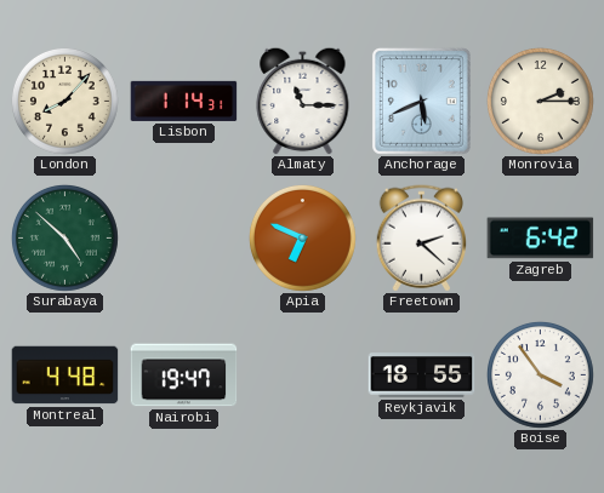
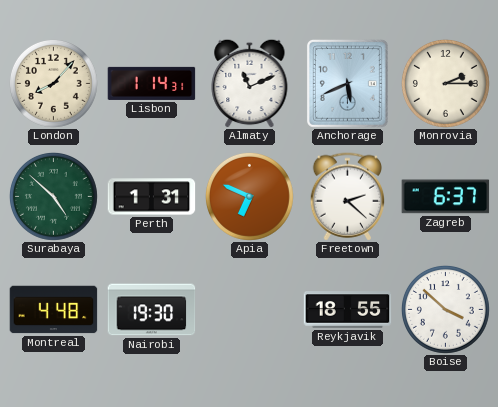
Almaty: 11:15 -> 11:11 (250, 83)
Perth: none -> 1:31 (152, 197)
Zagreb: 6:42 -> 6:37 (446, 197)
Nairobi: 19:47 -> 19:30 (152, 310)
Boise: 3:54 -> 3:52 (445, 309)
